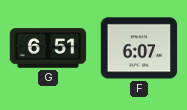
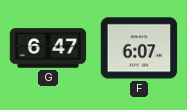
G: 6:51 -> 6:47 (48, 48)
